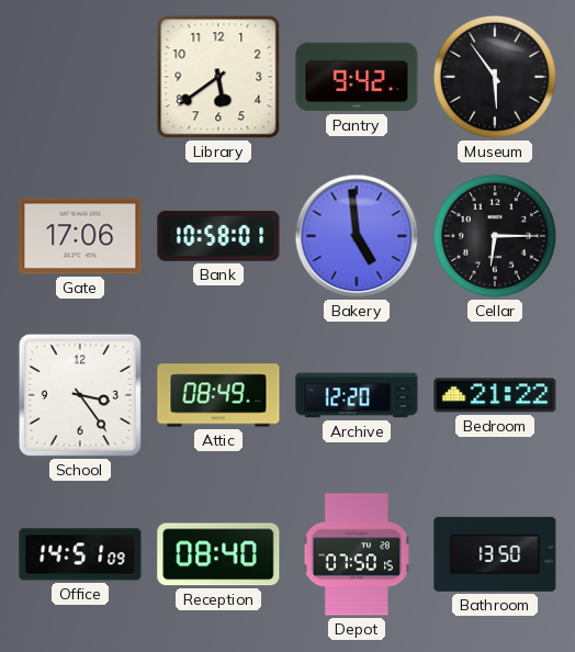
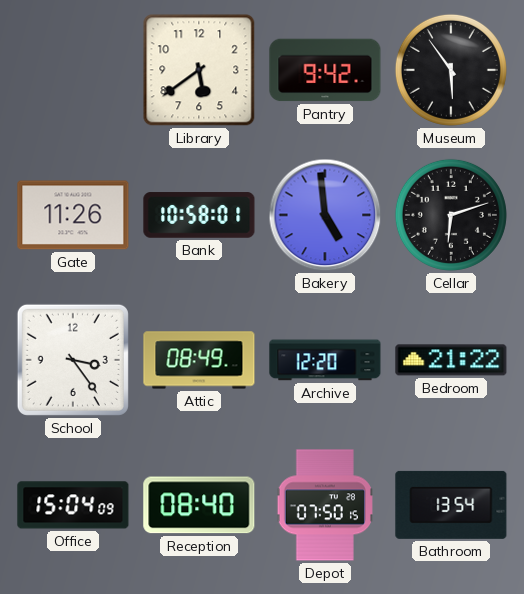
Gate: 17:06 -> 11:26 (73, 215)
Cellar: 6:15 -> 6:12 (451, 215)
Office: 14:51 -> 15:04 (73, 505)
Bathroom: 13:50 -> 13:54 (451, 505)
